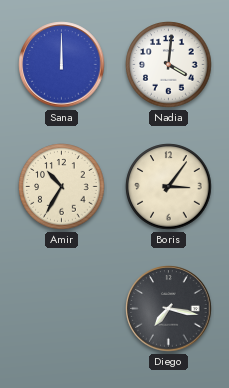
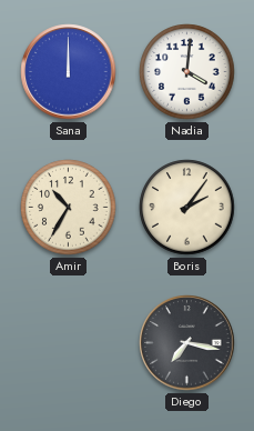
Boris: 3:06 -> 2:06 (187, 208)
